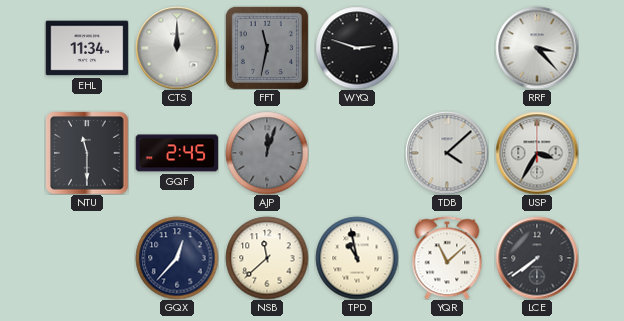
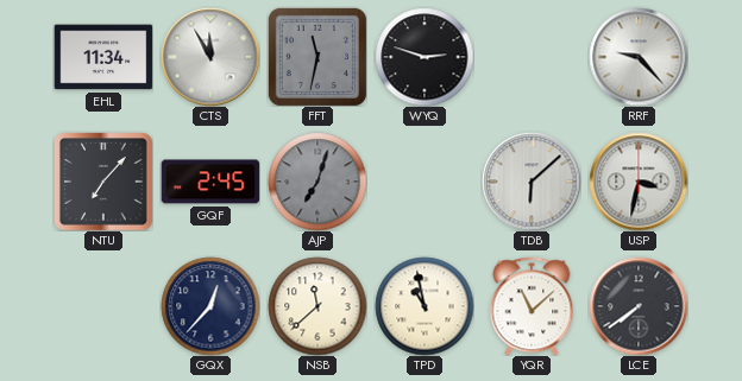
CTS: 12:00 -> 11:55 (210, 57)
RRF: 3:23 -> 9:23 (639, 57)
NTU: 11:30 -> 7:07 (103, 182)
AJP: 12:03 -> 7:03 (317, 182)
TDB: 4:08 -> 6:08 (532, 182)
USP: 3:35 -> 3:32 (639, 182)
